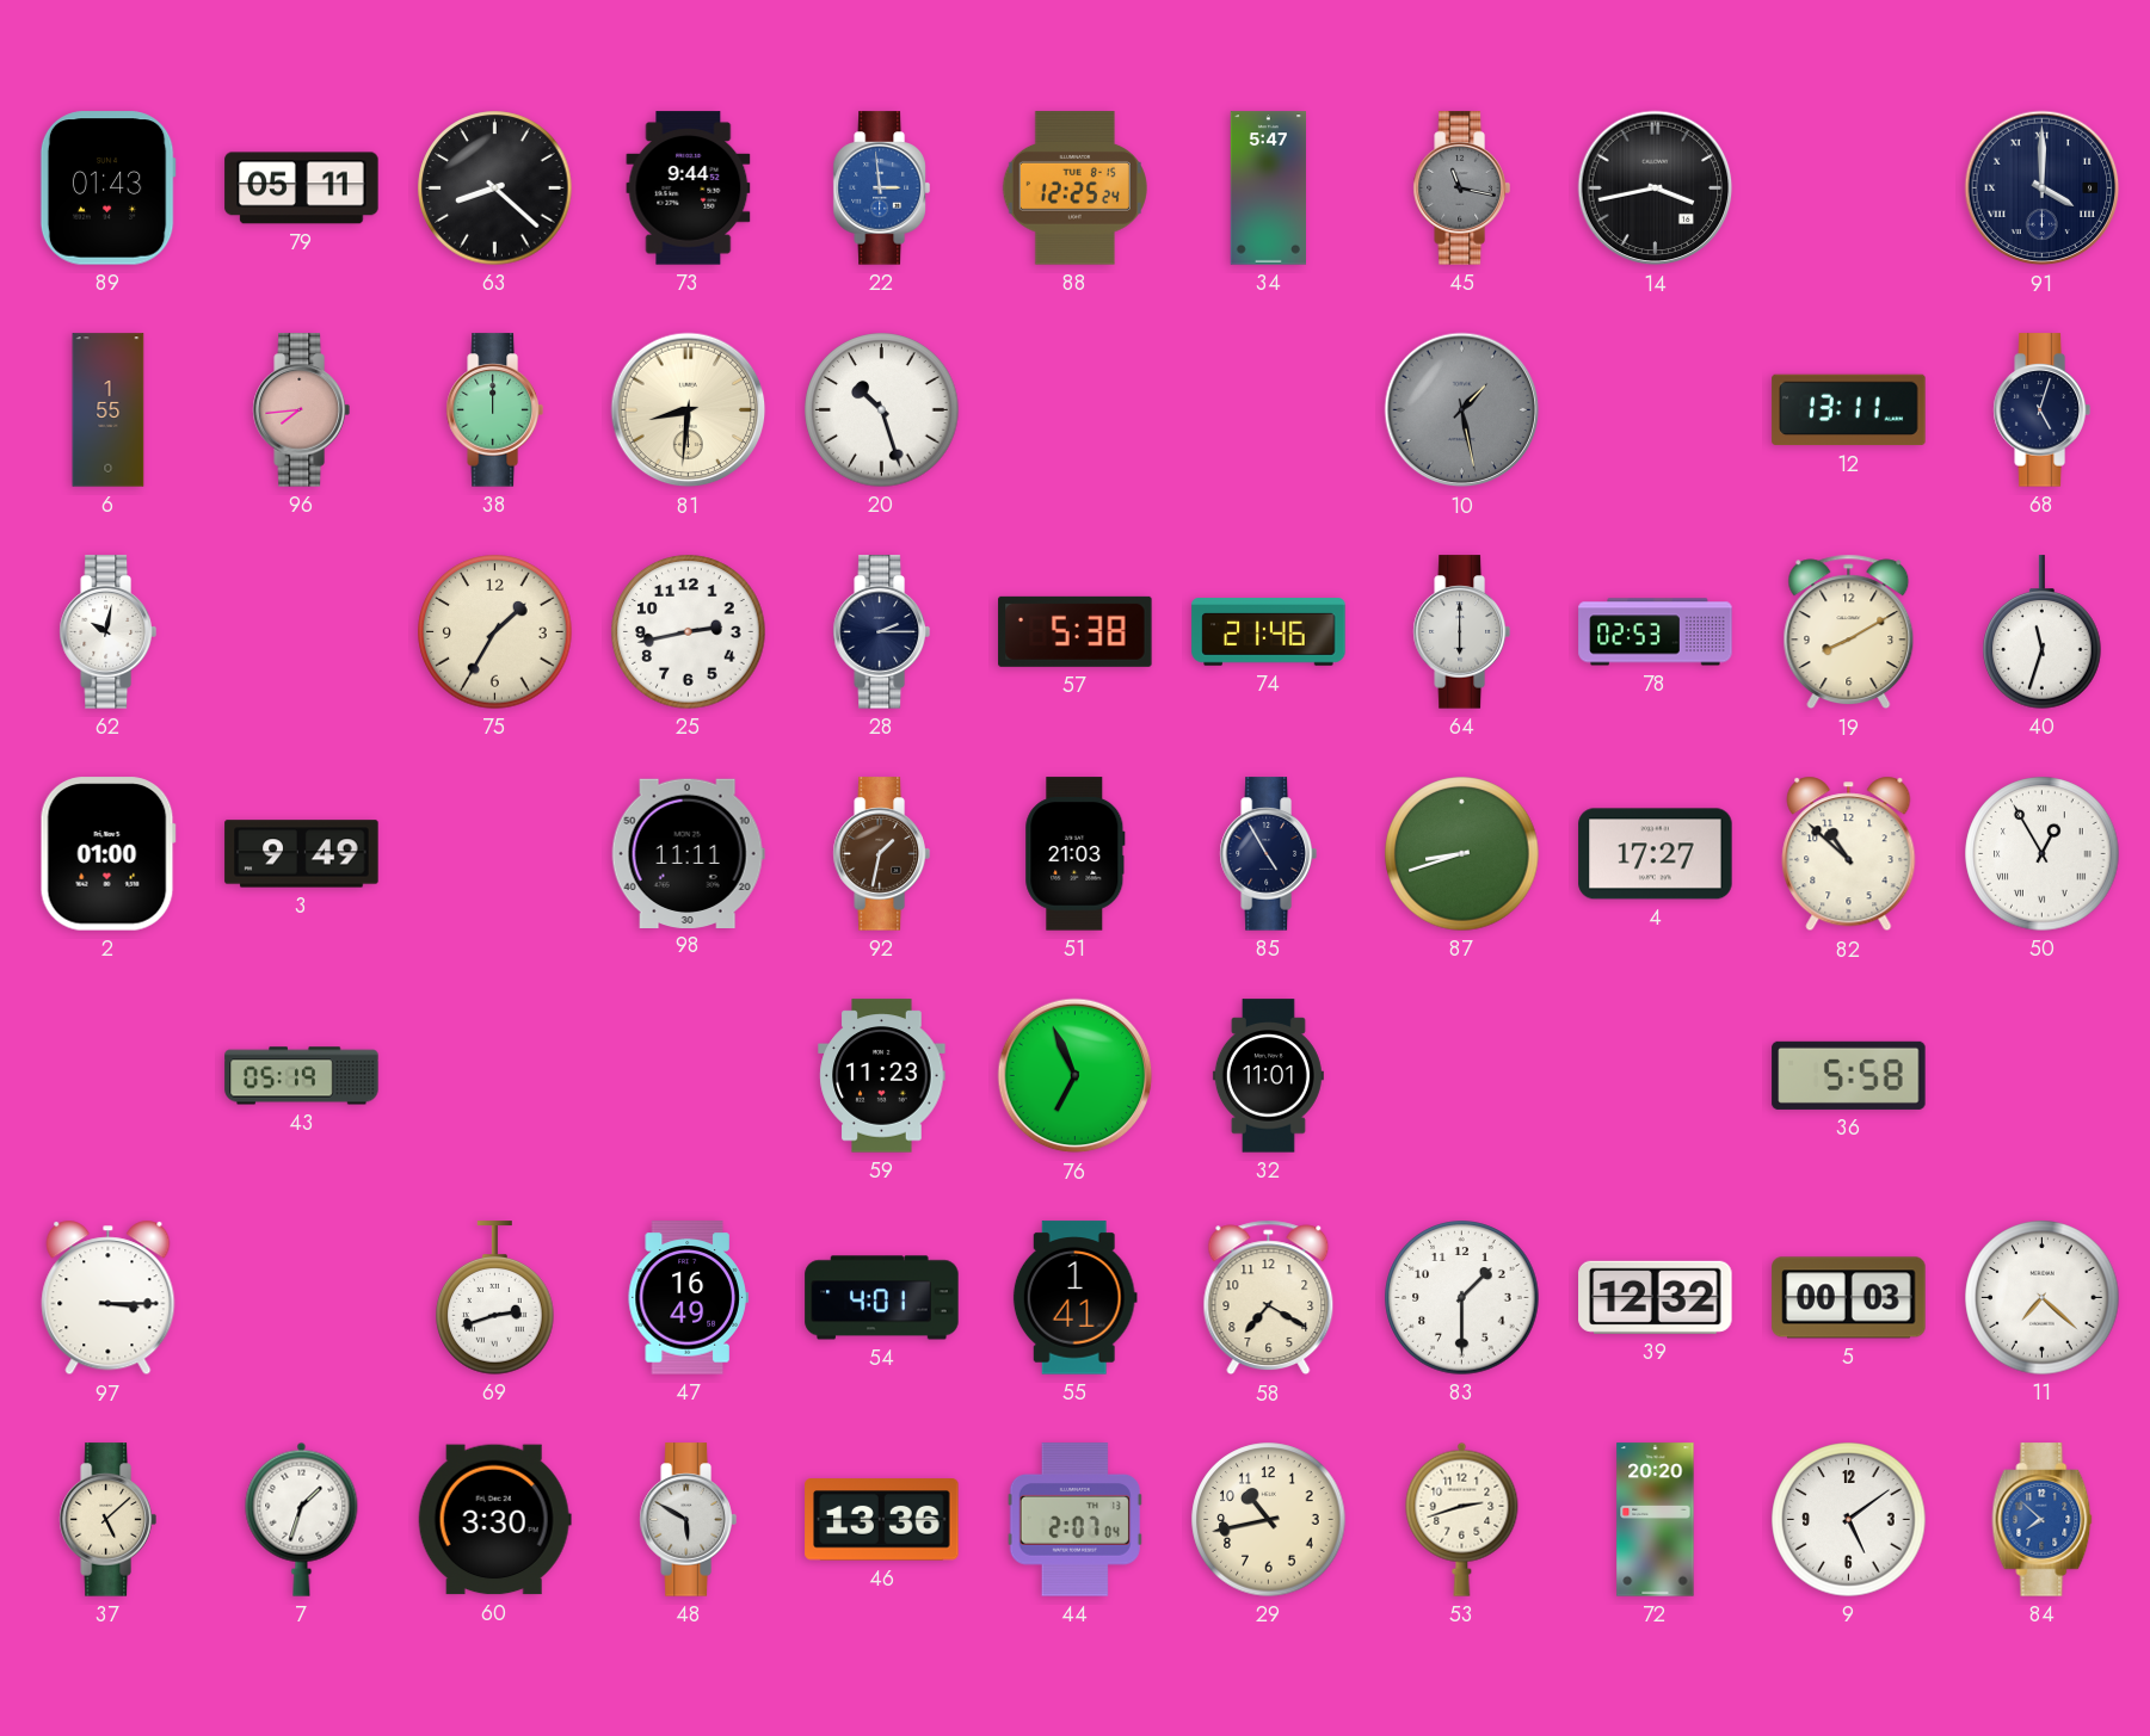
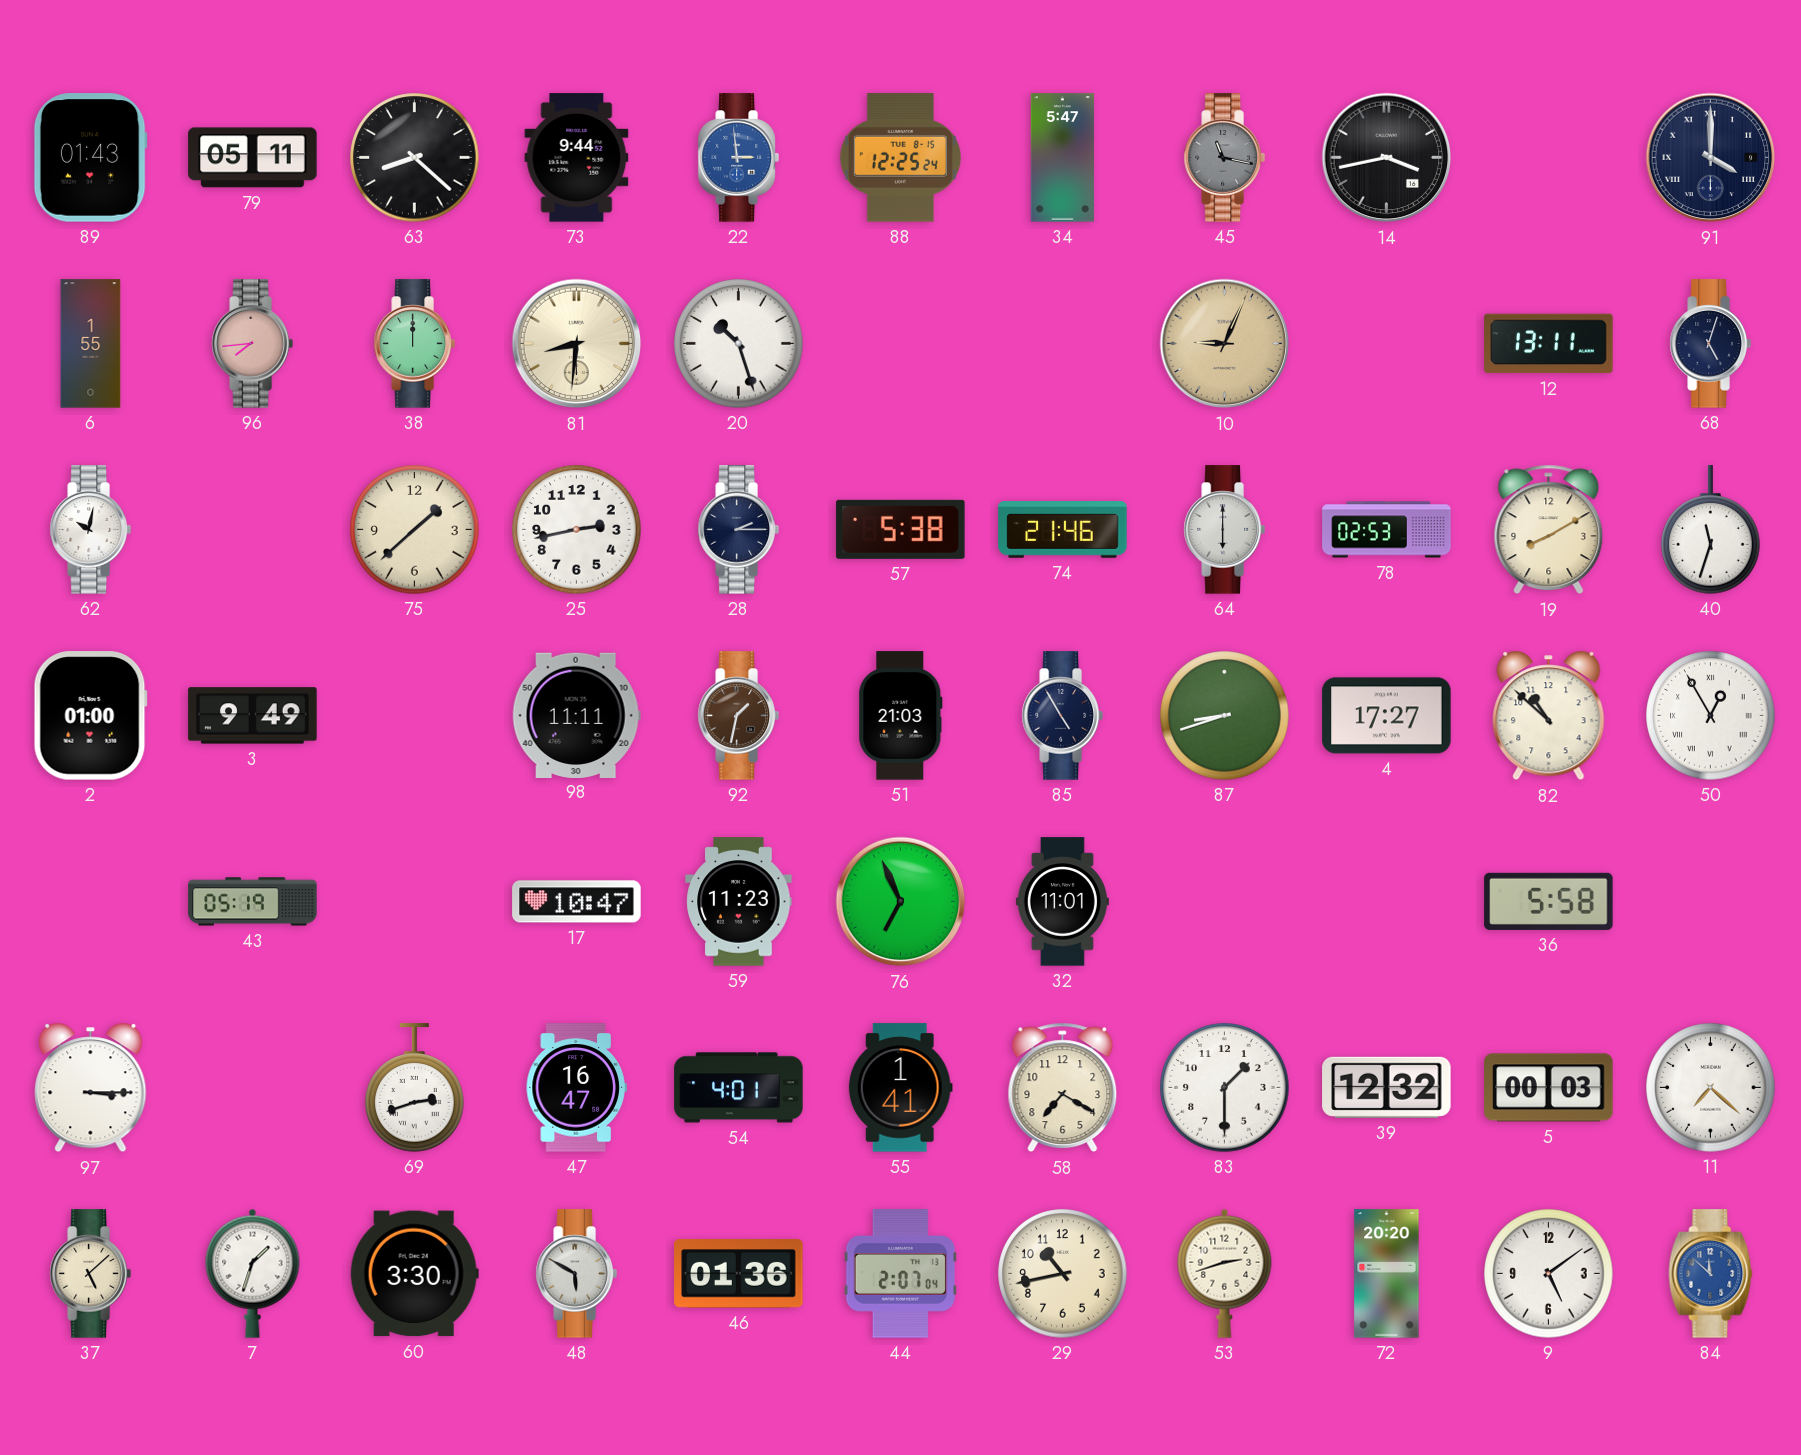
10: 1:28 -> 9:04 (1225, 344)
10 dial: grey -> champagne (1225, 344)
75: 1:35 -> 1:38 (415, 530)
17: none -> 10:47 (577, 902)
47: 16:49 -> 16:47 (576, 1088)
46: 13:36 -> 01:36 (739, 1274)
84: 7:52 -> 11:52 (1711, 1274)
